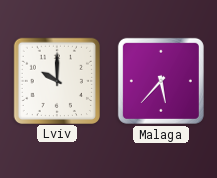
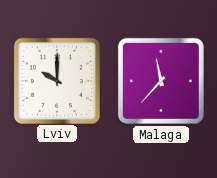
Malaga: 5:37 -> 11:37 (161, 81)
